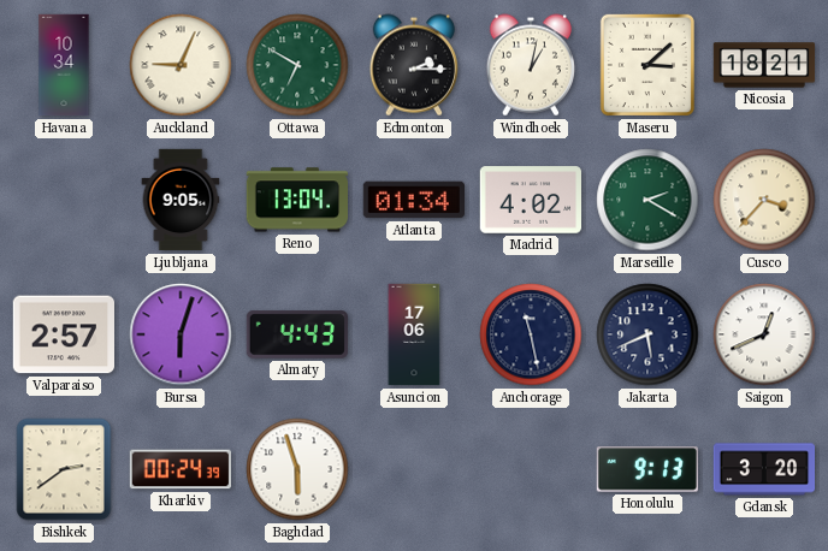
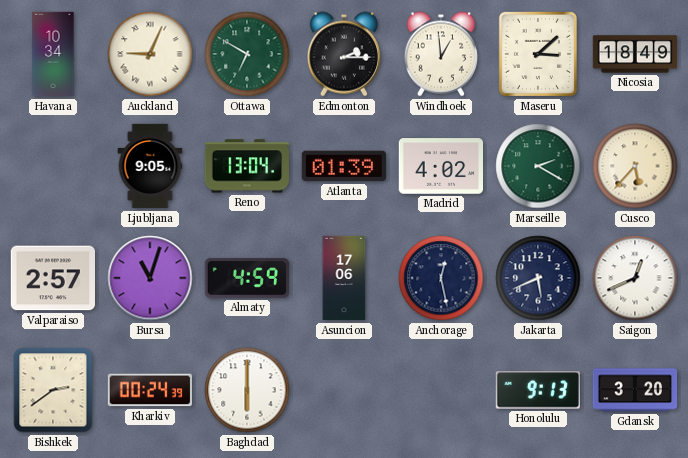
Windhoek: 1:02 -> 12:59 (440, 54)
Nicosia: 18:21 -> 18:49 (635, 54)
Atlanta: 01:34 -> 01:39 (343, 166)
Cusco: 3:37 -> 5:37 (635, 166)
Bursa: 6:03 -> 11:03 (150, 278)
Almaty: 4:43 -> 4:59 (246, 278)
Anchorage: 11:28 -> 12:28 (441, 278)
Baghdad: 5:57 -> 6:00 (247, 390)
